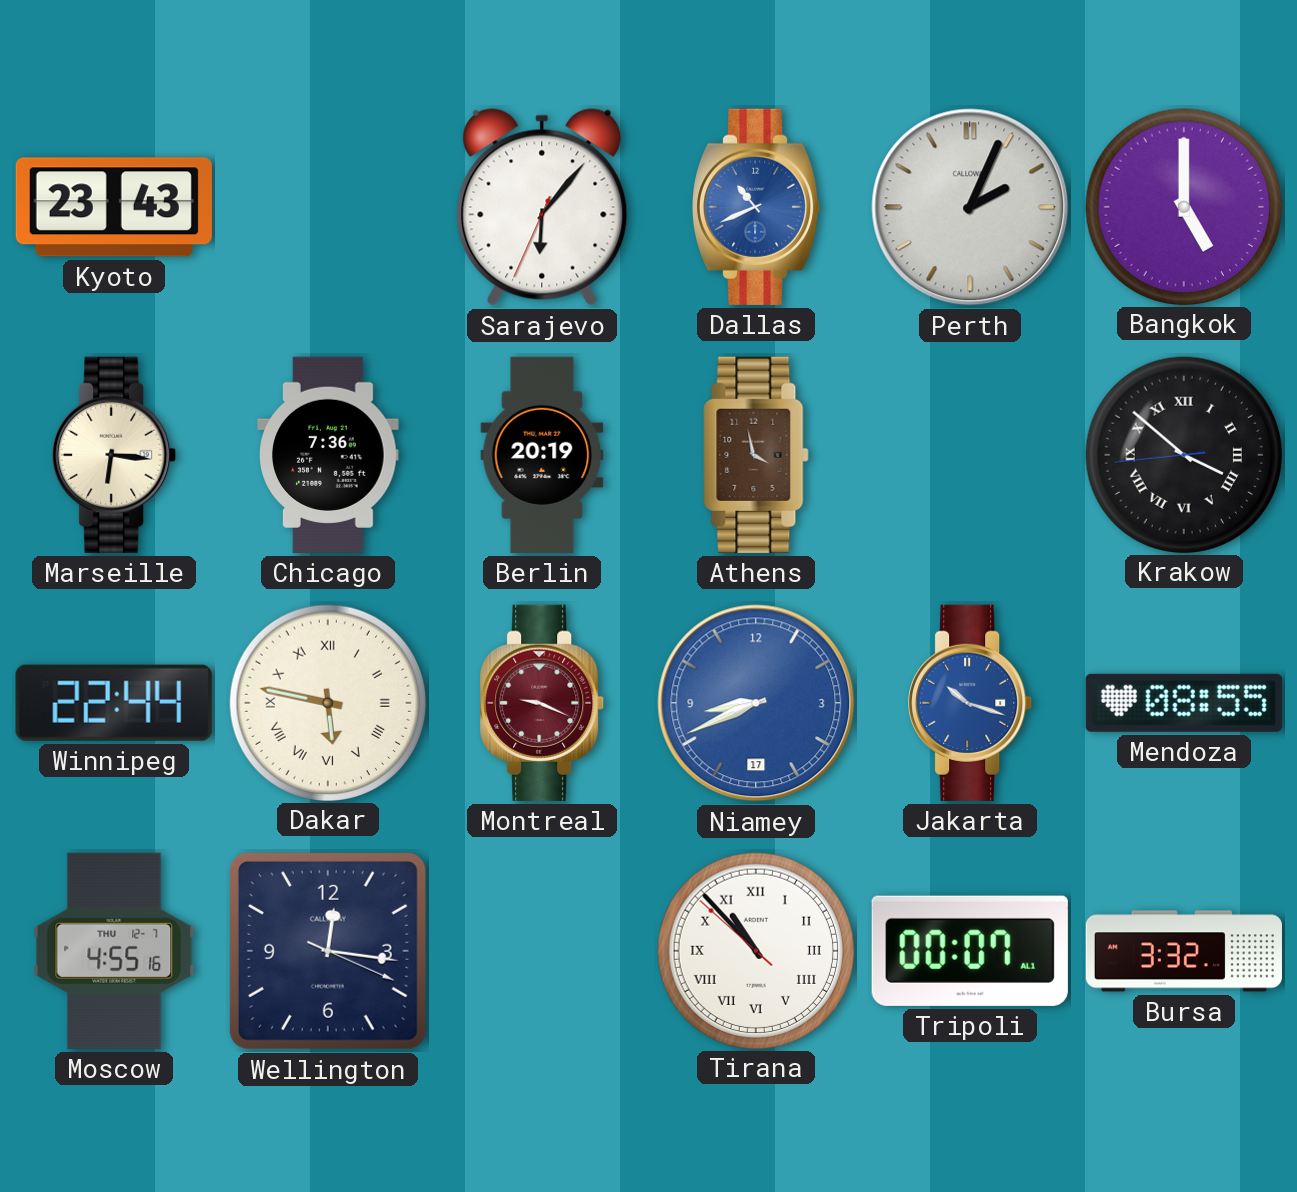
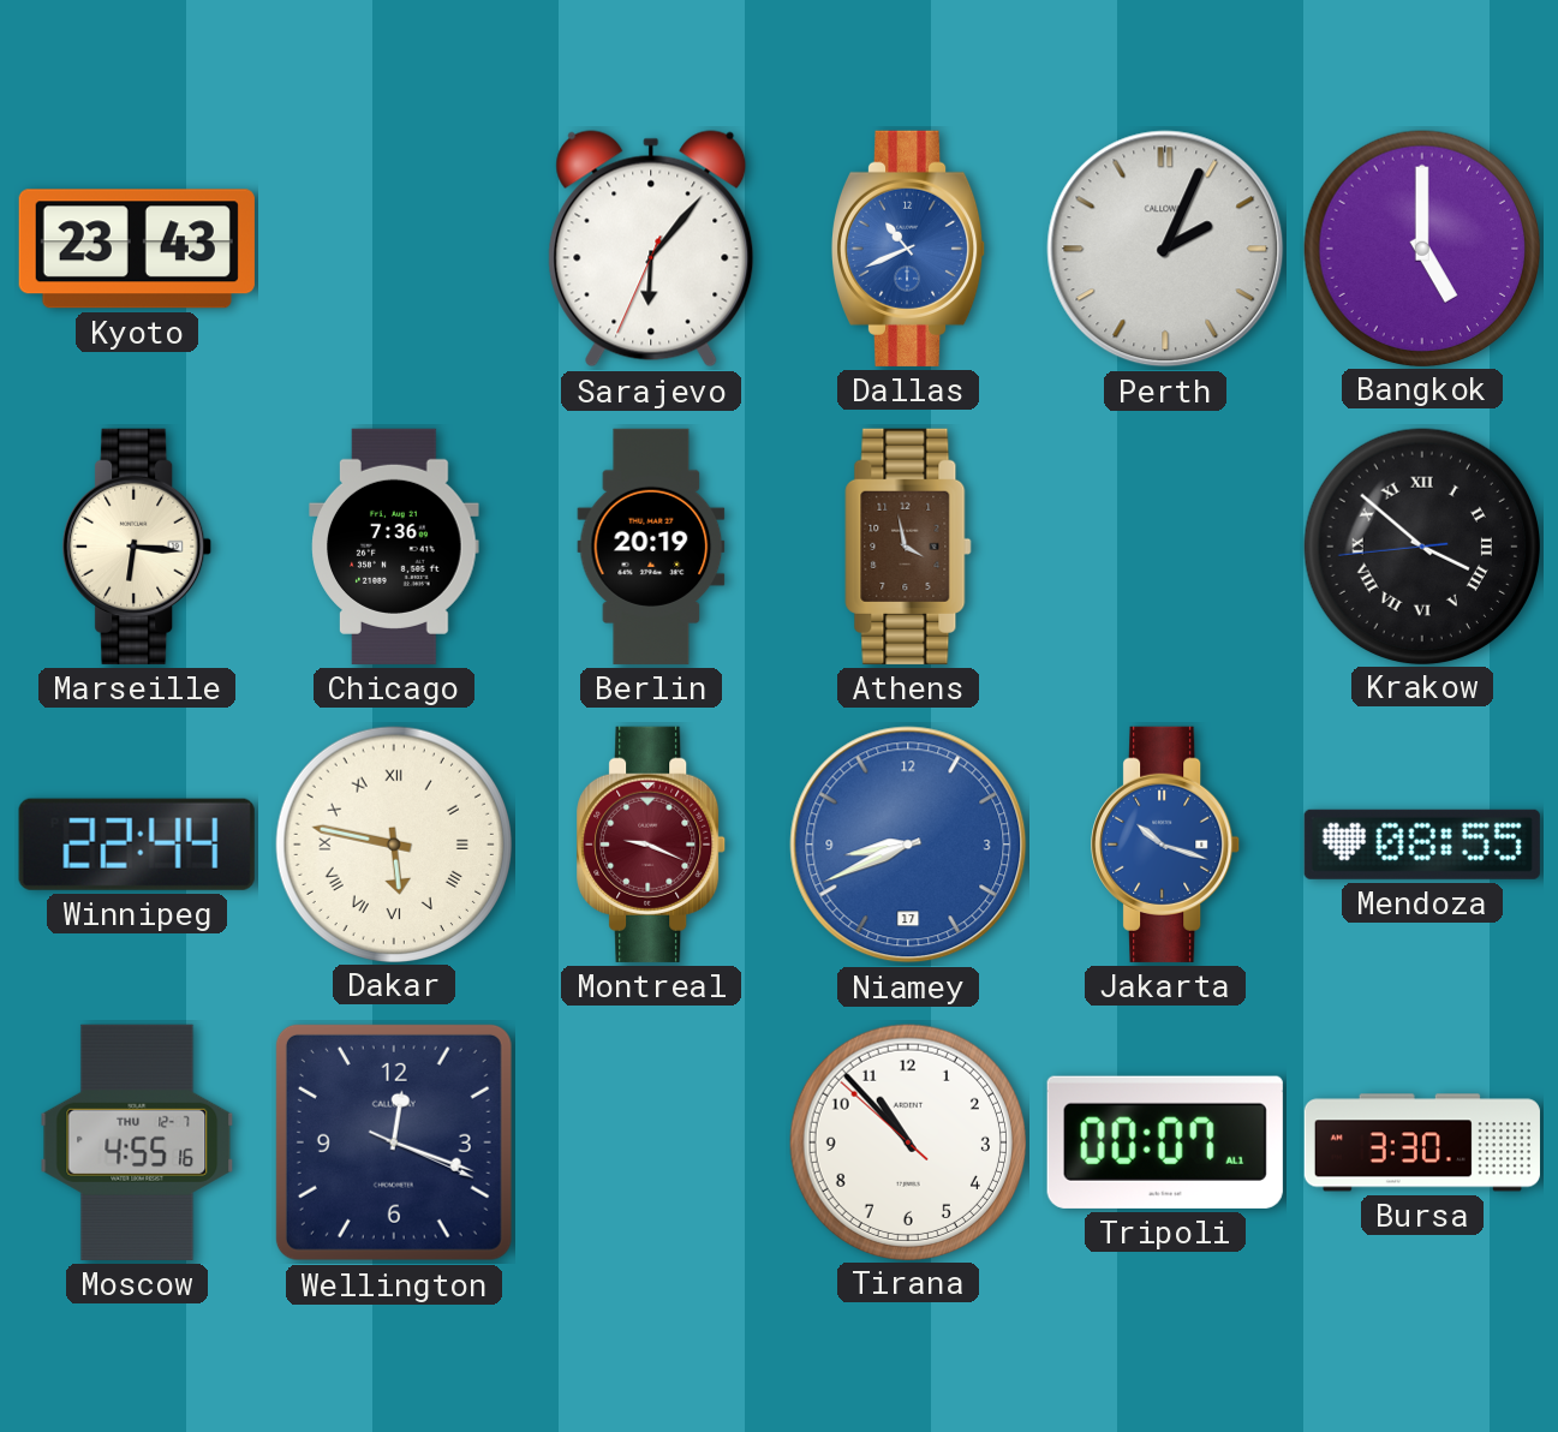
Wellington: 12:16 -> 12:18 (394, 1142)
Tirana numerals: Roman -> Arabic (907, 1141)
Bursa: 3:32 -> 3:30 (1422, 1142)
